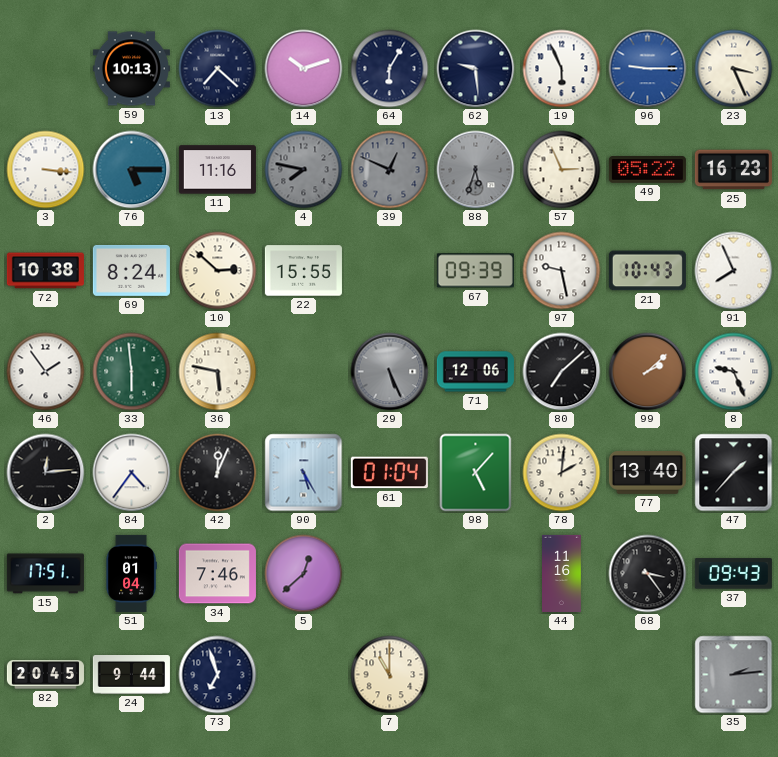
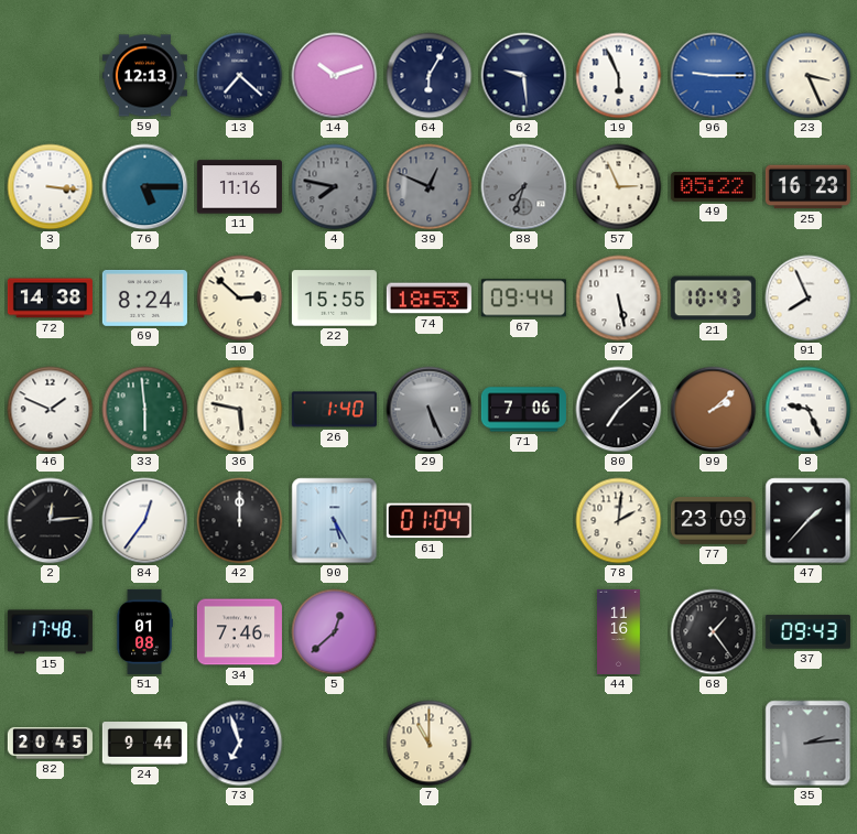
59: 10:13 -> 12:13 (144, 76)
88: 5:33 -> 7:33 (524, 187)
72: 10:38 -> 14:38 (50, 299)
74: none -> 18:53 (428, 299)
67: 09:39 -> 09:44 (523, 299)
97: 9:28 -> 5:28 (619, 299)
46: 1:54 -> 1:49 (51, 410)
26: none -> 1:40 (334, 410)
71: 12:06 -> 7:06 (523, 410)
84: 4:36 -> 12:36 (145, 521)
42: 12:04 -> 12:00 (240, 521)
98: 5:07 -> none (476, 473)
77: 13:40 -> 23:09 (713, 521)
15: 17:51 -> 17:48 (50, 632)
51: 01:04 -> 01:08 (144, 631)
68: 3:24 -> 1:24 (714, 632)
